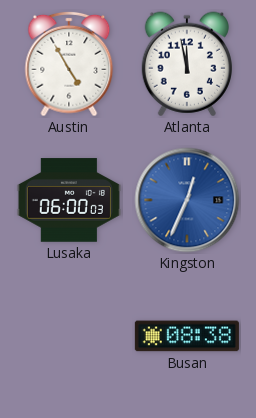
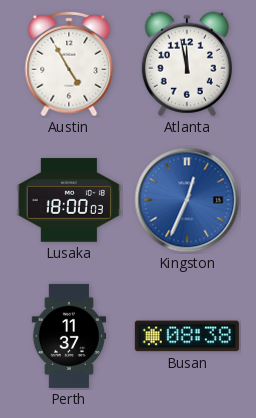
Lusaka: 06:00 -> 18:00 (69, 200)
Perth: none -> 11:37 (69, 336)
